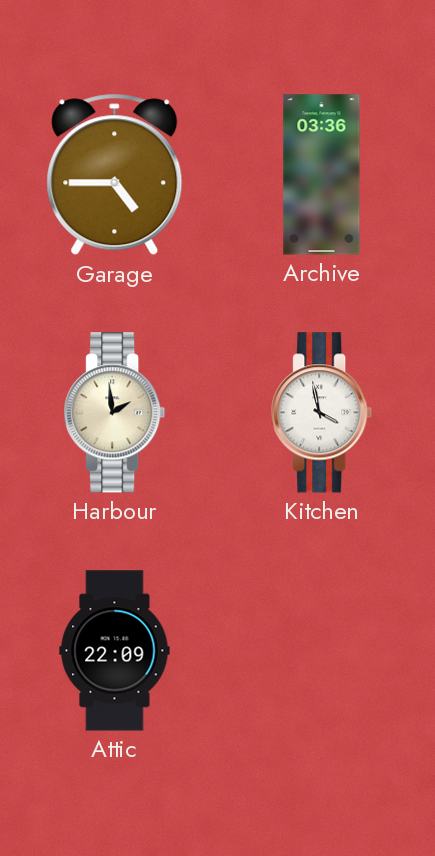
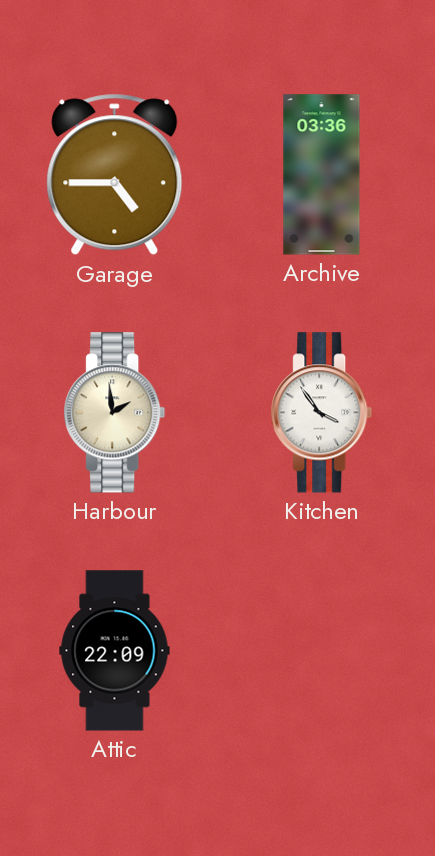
Kitchen: 3:58 -> 3:54 (322, 413)
